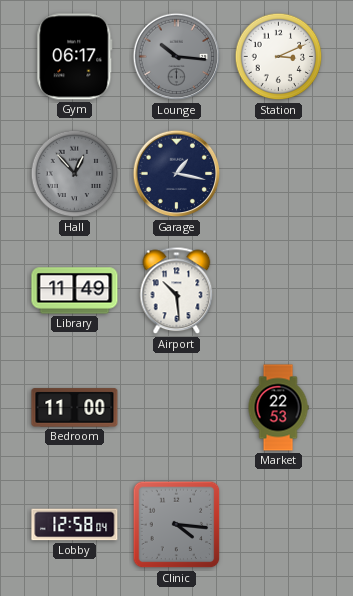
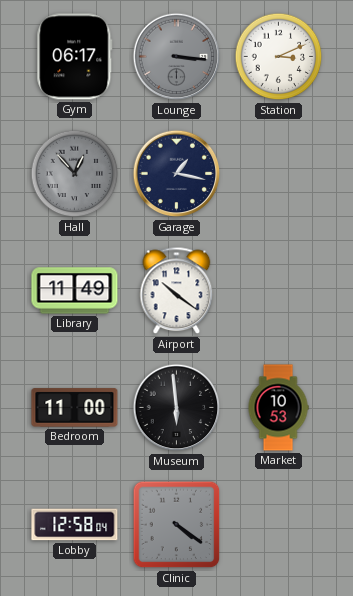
Lounge: 10:16 -> 3:16 (177, 57)
Airport: 10:29 -> 10:21 (177, 291)
Museum: none -> 5:59 (177, 408)
Market: 22:53 -> 10:53 (278, 408)
Clinic: 4:16 -> 4:21 (177, 525)
